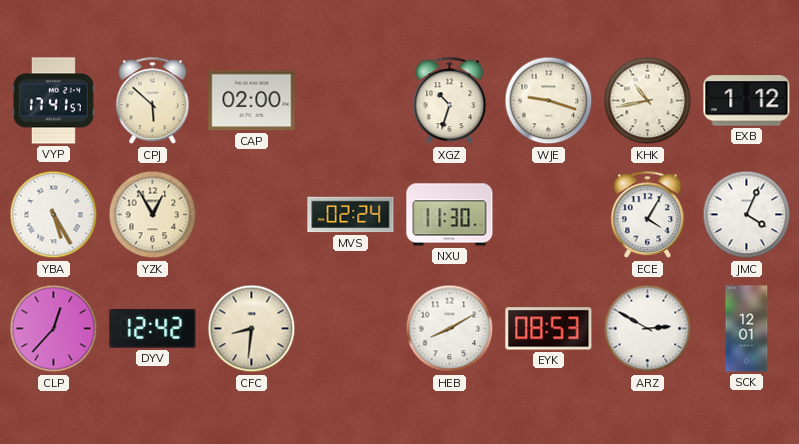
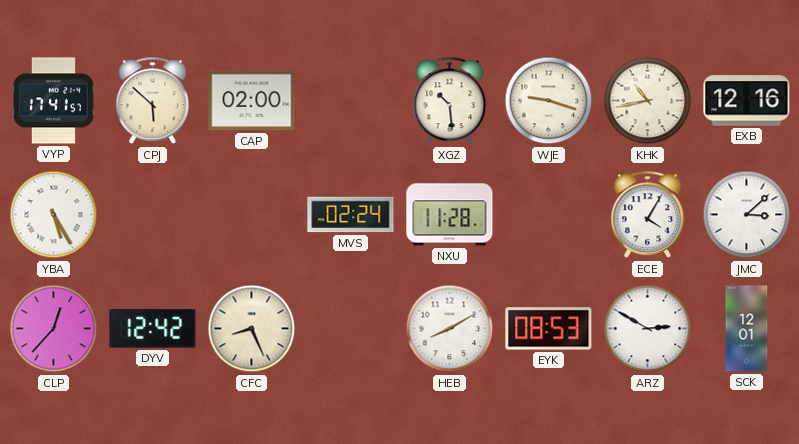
XGZ: 10:33 -> 10:29 (450, 101)
EXB: 1:12 -> 12:16 (747, 101)
YZK: 12:55 -> none (153, 215)
NXU: 11:30 -> 11:28 (450, 215)
JMC: 4:04 -> 3:08 (747, 215)
CFC: 8:31 -> 8:26 (252, 329)
